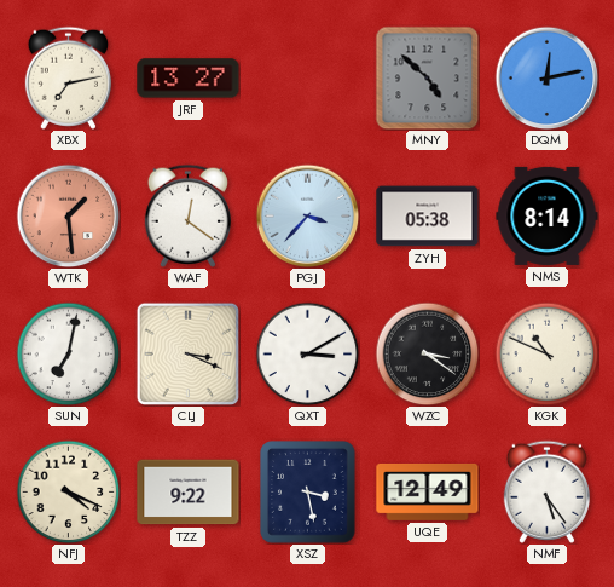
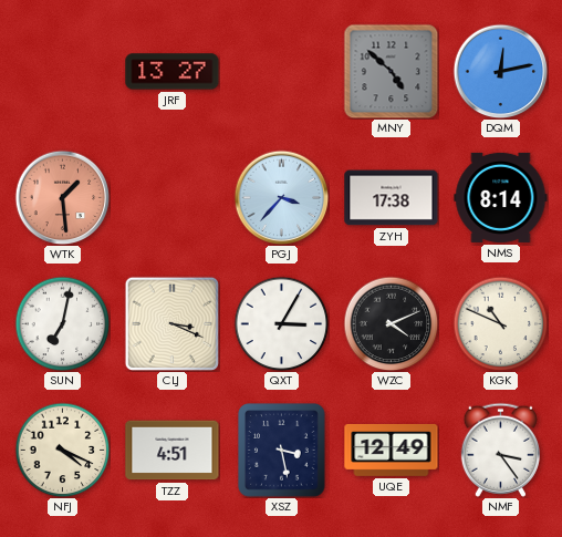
XBX: 7:13 -> none (68, 77)
WAF: 12:21 -> none (187, 215)
ZYH: 05:38 -> 17:38 (392, 198)
QXT: 3:10 -> 3:05 (281, 323)
WZC: 3:21 -> 4:11 (391, 323)
TZZ: 9:22 -> 4:51 (173, 451)
NMF: 5:24 -> 3:24 (500, 450)
